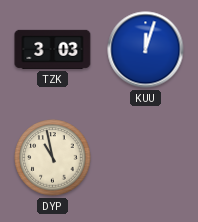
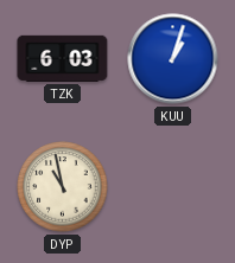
TZK: 3:03 -> 6:03 (63, 58)
KUU: 12:03 -> 1:03 (173, 59)
